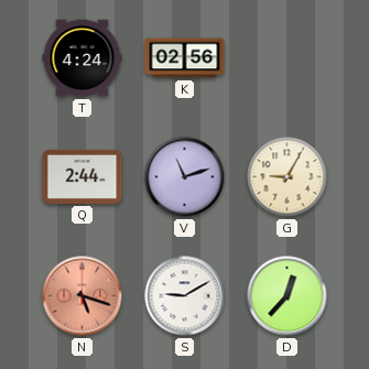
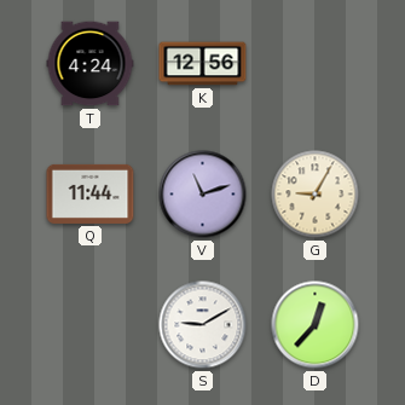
K: 02:56 -> 12:56 (203, 64)
Q: 2:44 -> 11:44 (91, 193)
N: 5:18 -> none (83, 296)
